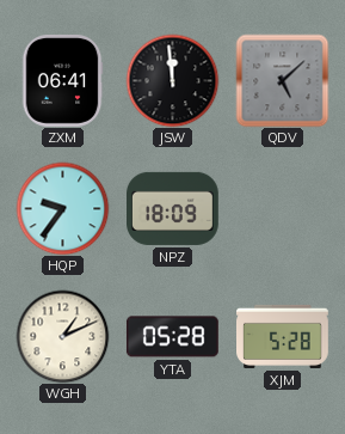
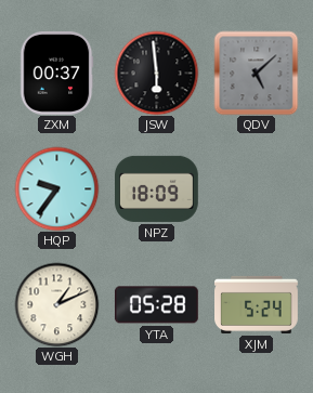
ZXM: 06:41 -> 00:37 (56, 74)
JSW: 11:59 -> 5:59 (156, 73)
XJM: 5:28 -> 5:24 (257, 304)
